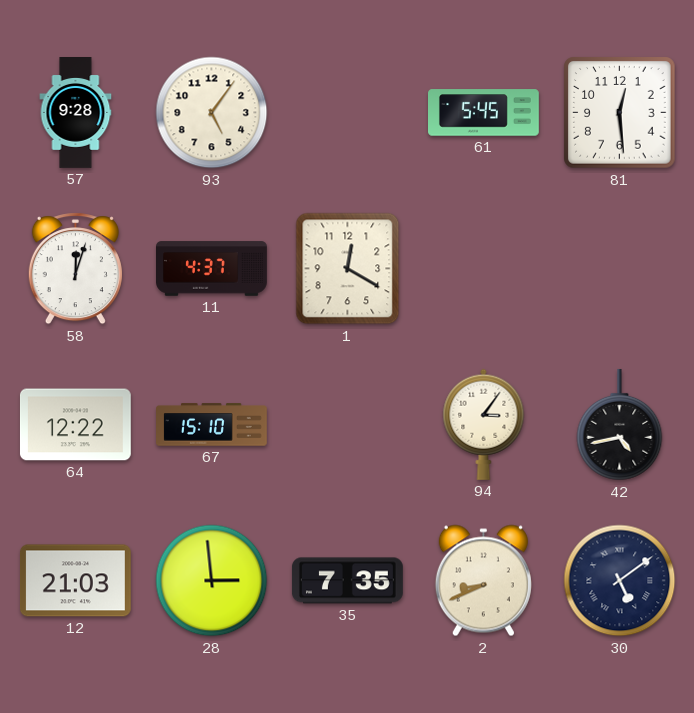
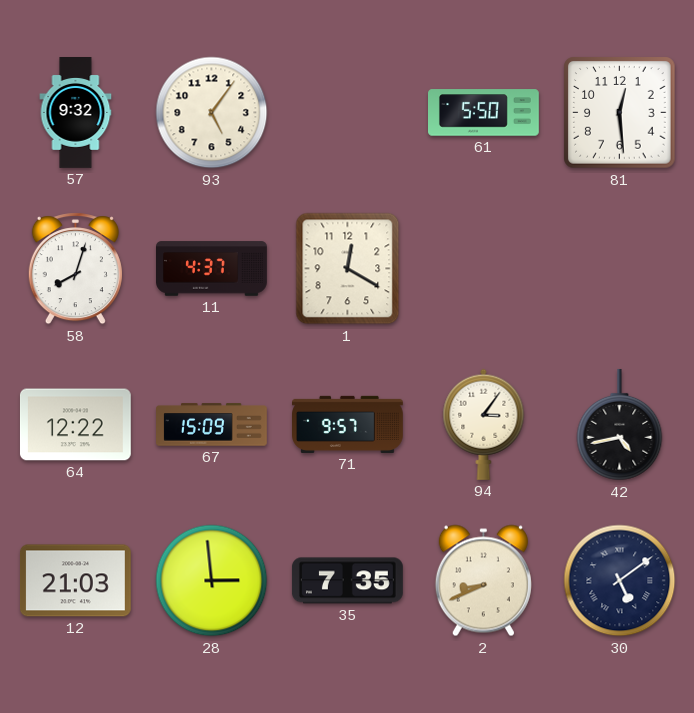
57: 9:28 -> 9:32 (76, 113)
61: 5:45 -> 5:50 (484, 113)
58: 12:03 -> 8:03 (75, 269)
67: 15:10 -> 15:09 (212, 425)
71: none -> 9:57 (348, 424)
